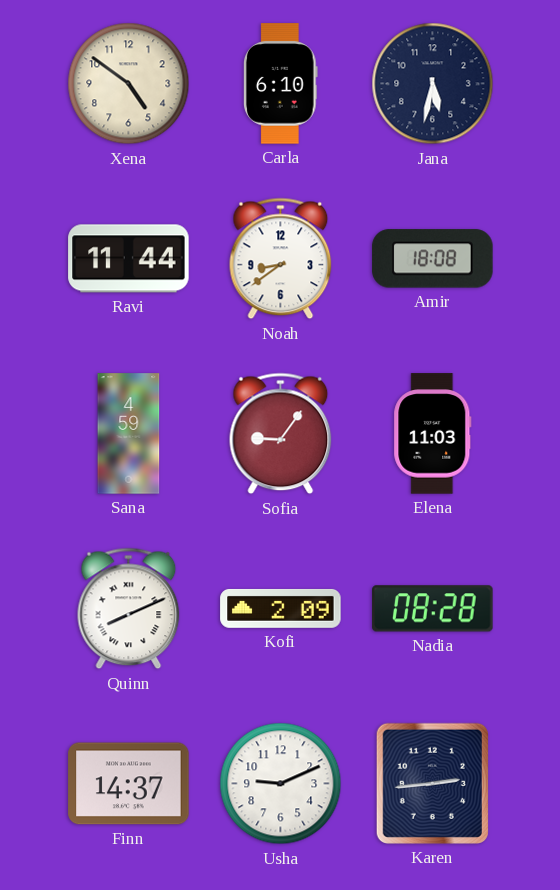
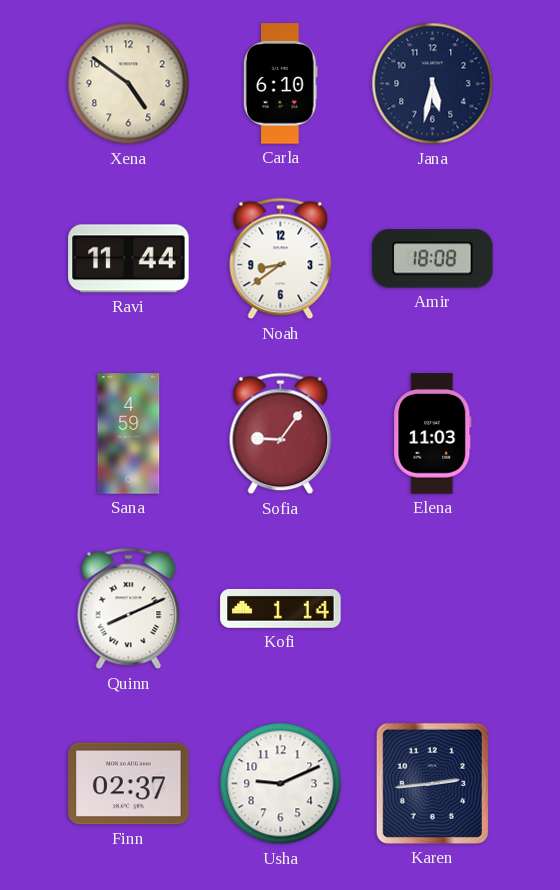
Kofi: 2:09 -> 1:14 (281, 608)
Nadia: 08:28 -> none (433, 609)
Finn: 14:37 -> 02:37 (129, 784)
